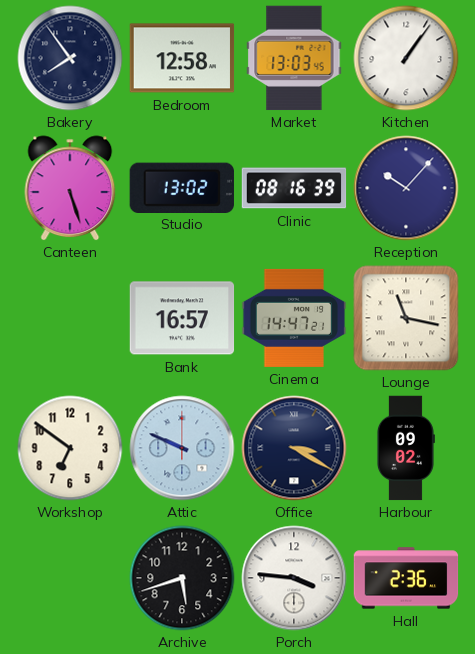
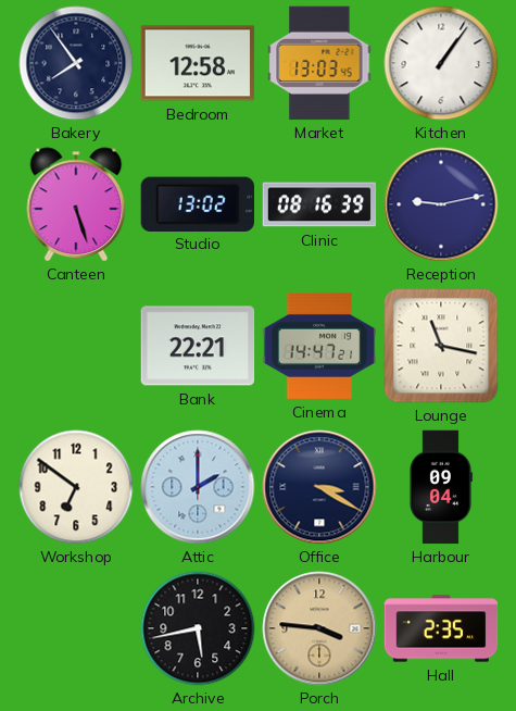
Reception: 10:07 -> 9:13 (441, 204)
Bank: 16:57 -> 22:21 (198, 346)
Attic: 9:49 -> 2:00 (198, 487)
Harbour: 09:02 -> 09:04 (440, 487)
Archive: 5:42 -> 5:43 (198, 628)
Porch dial: white -> champagne (319, 628)
Hall: 2:36 -> 2:35 (441, 628)
